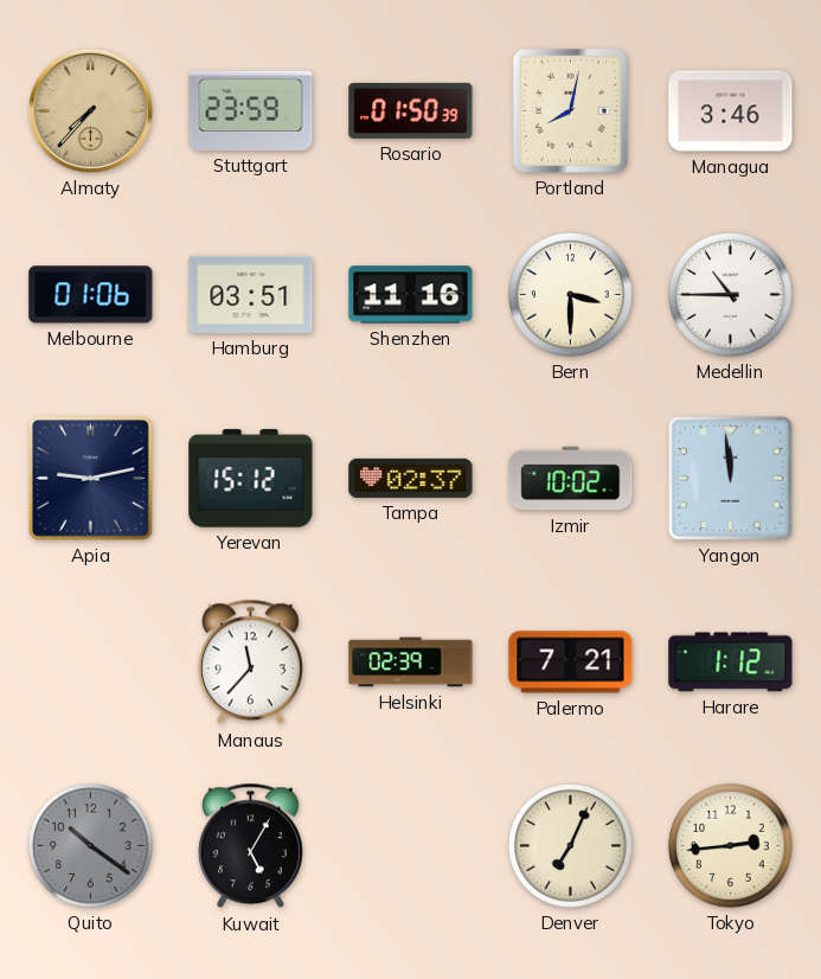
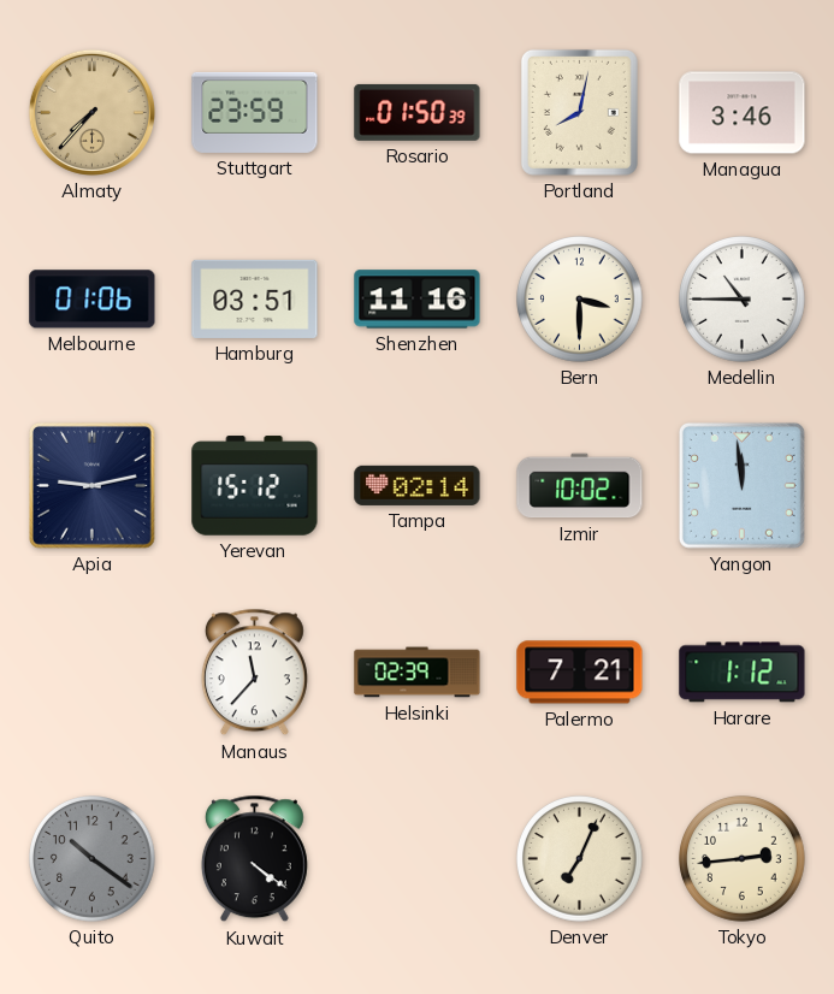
Tampa: 02:37 -> 02:14 (418, 485)
Kuwait: 5:05 -> 4:21 (254, 859)
